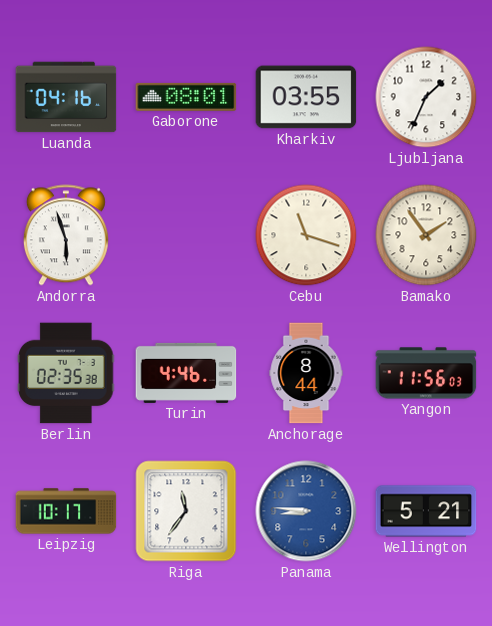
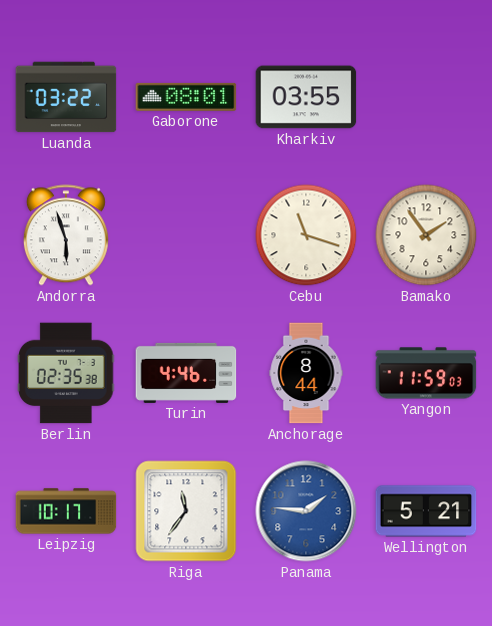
Luanda: 04:16 -> 03:22 (66, 97)
Ljubljana: 1:34 -> none (426, 97)
Yangon: 11:56 -> 11:59 (426, 373)
Panama: 8:46 -> 1:46 (306, 511)
